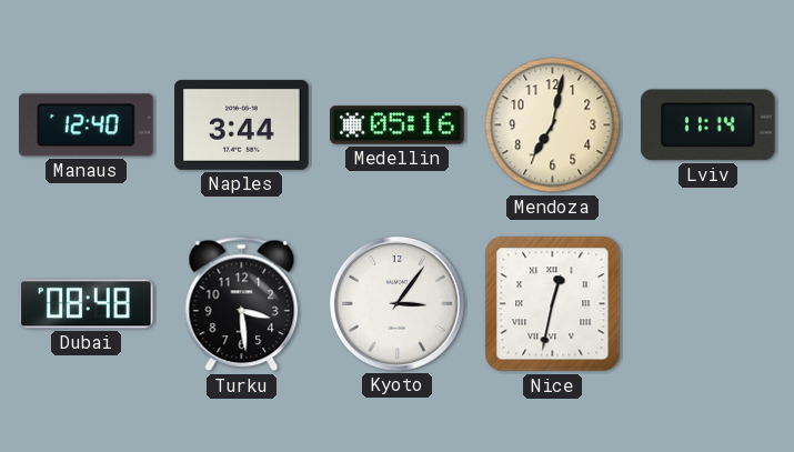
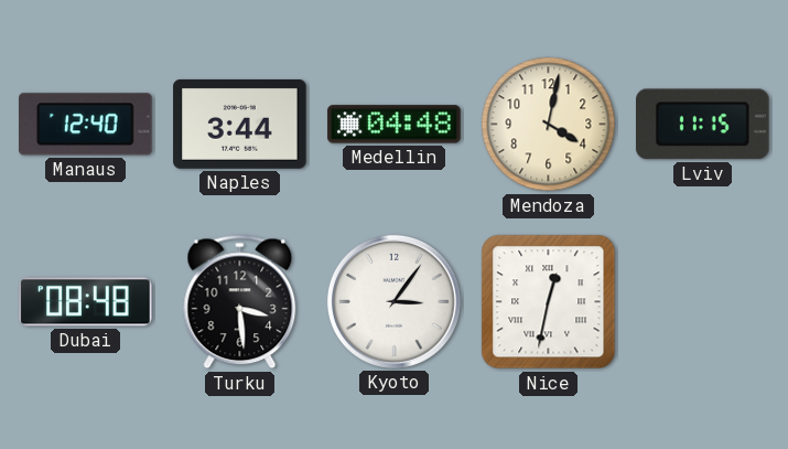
Medellin: 05:16 -> 04:48 (395, 125)
Mendoza: 7:02 -> 4:02 (549, 125)
Lviv: 11:14 -> 11:15 (703, 125)
